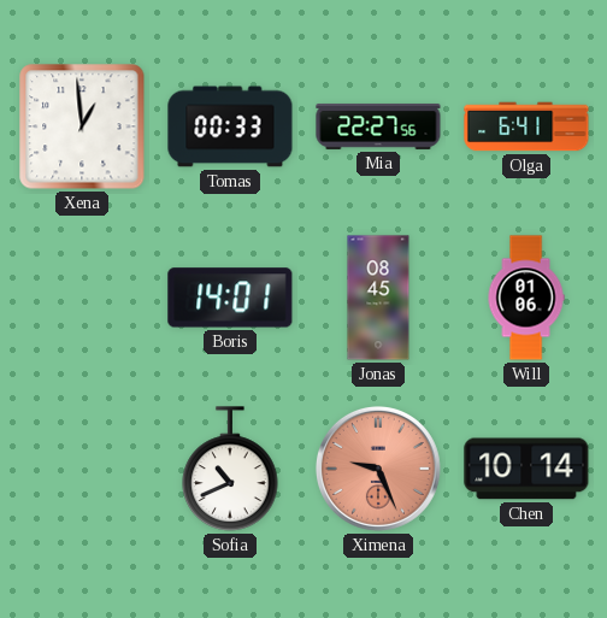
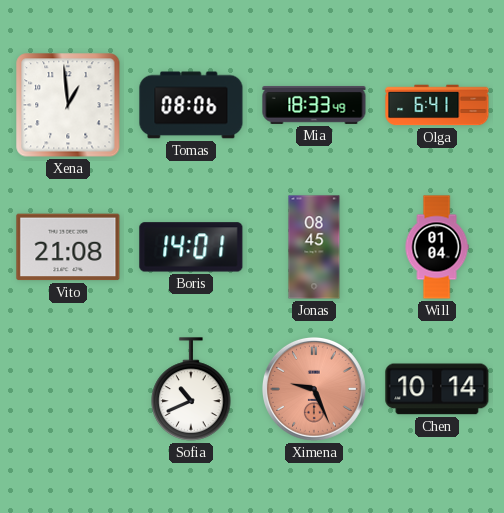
Tomas: 00:33 -> 08:06 (191, 105)
Mia: 22:27 -> 18:33 (314, 105)
Vito: none -> 21:08 (68, 247)
Will: 01:06 -> 01:04 (437, 247)
